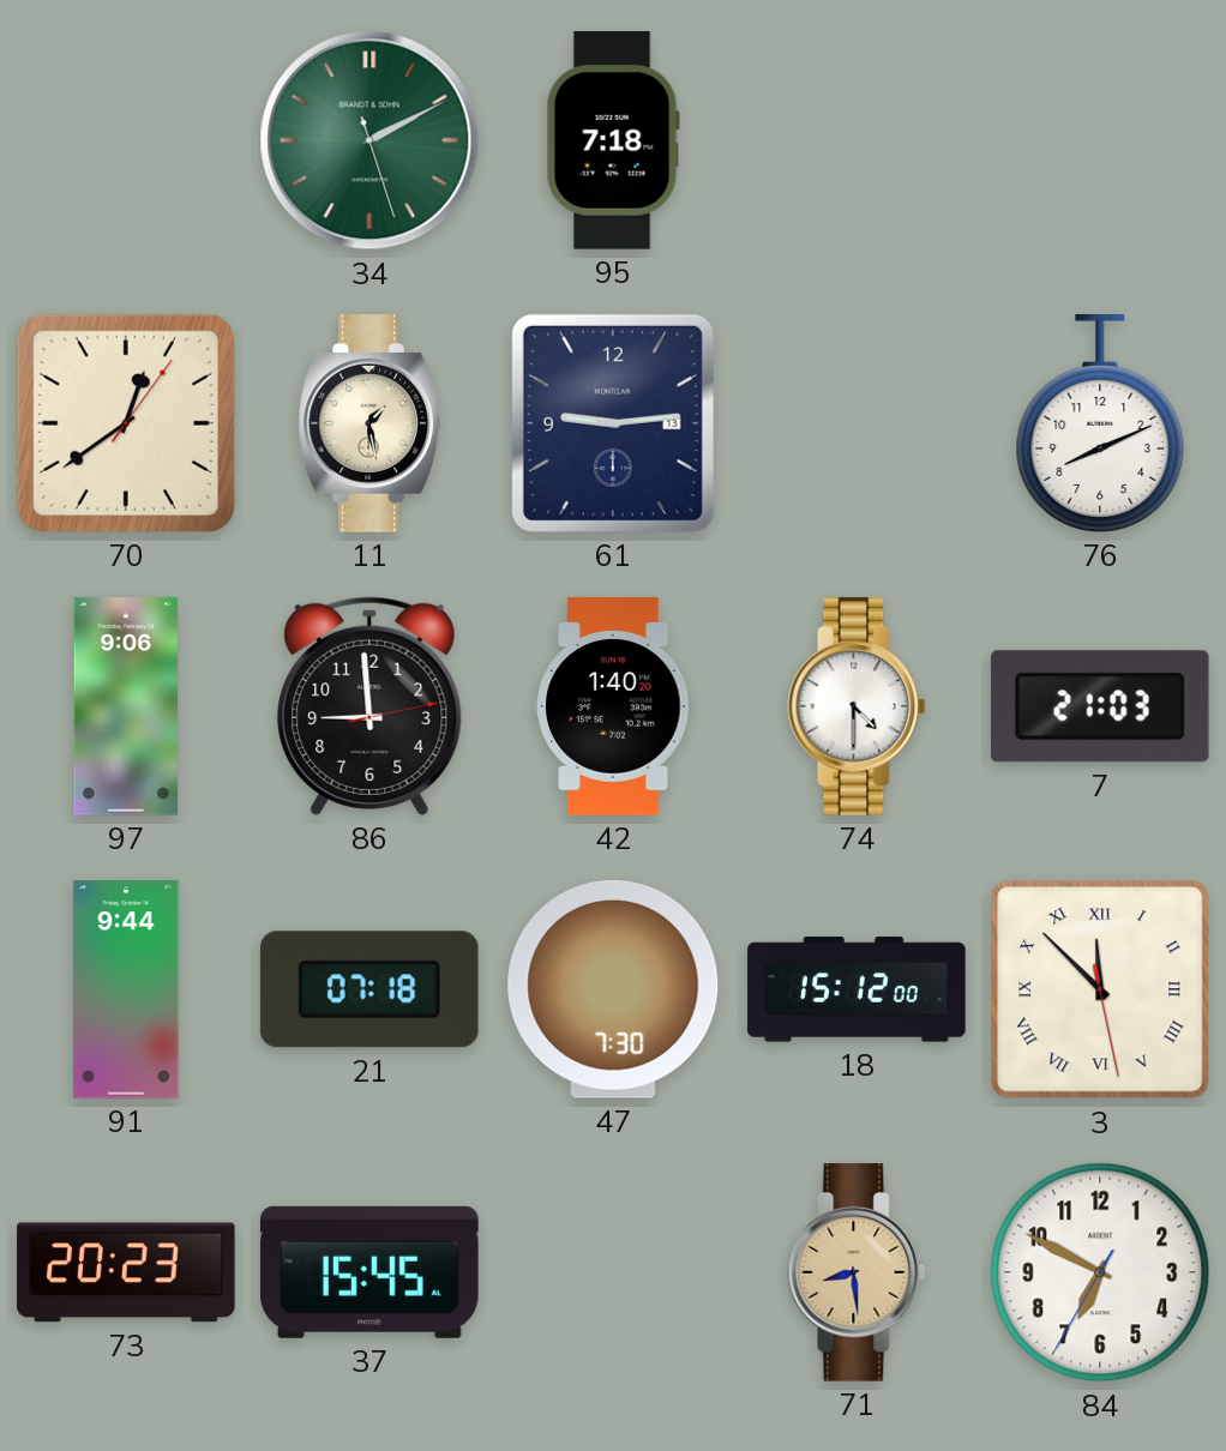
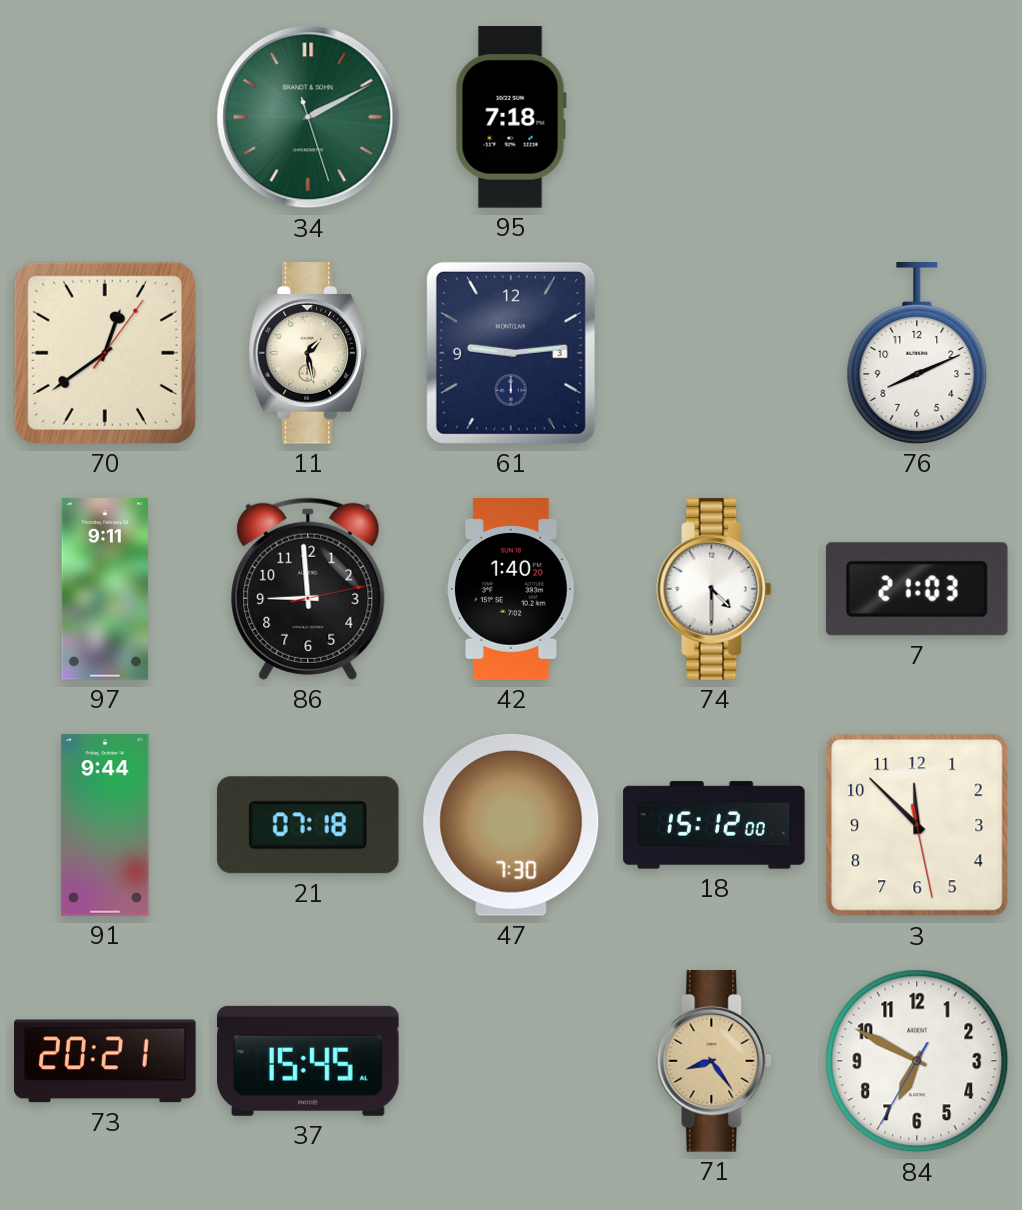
61 date: 13 -> 3 (511, 353)
97: 9:06 -> 9:11 (105, 589)
3 numerals: Roman -> Arabic (917, 825)
73: 20:23 -> 20:21 (105, 1061)
71: 8:29 -> 8:24 (714, 1061)
